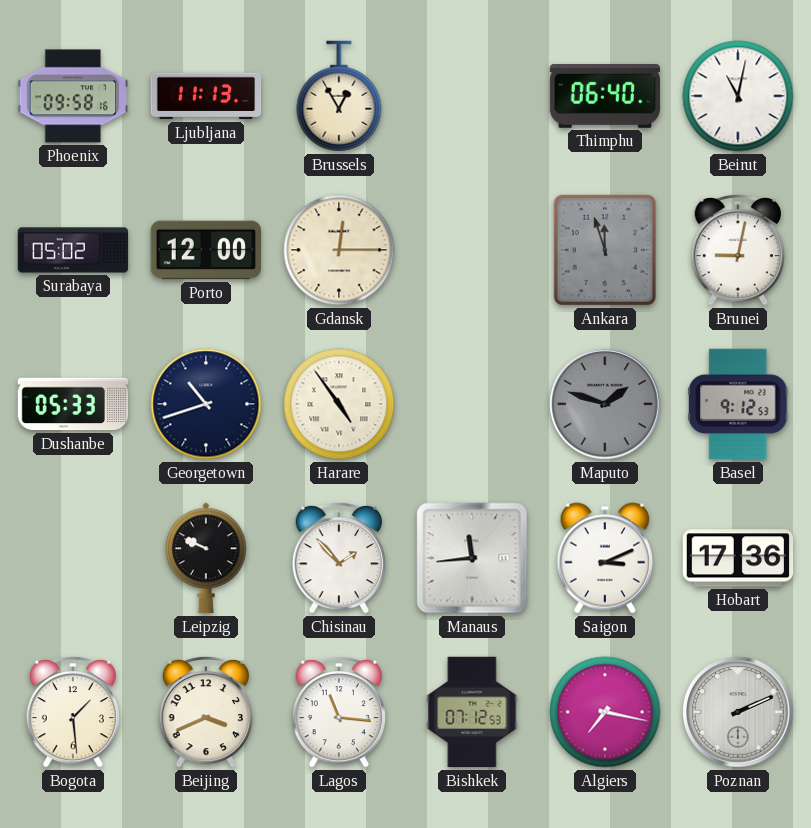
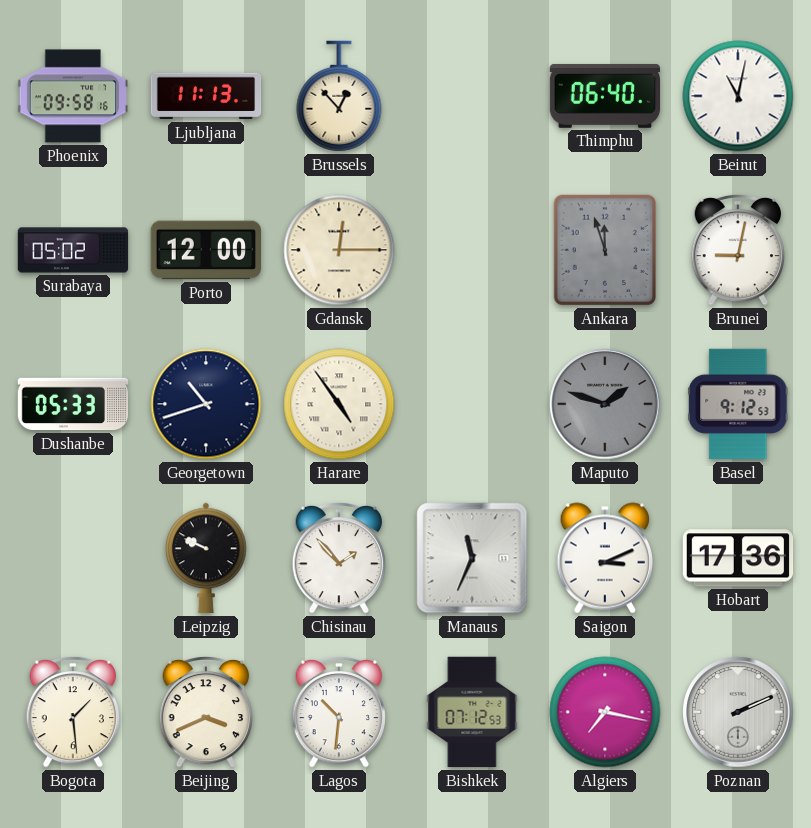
Brussels: 12:55 -> 12:53 (339, 96)
Manaus: 11:44 -> 11:34 (472, 558)
Lagos: 11:16 -> 10:31 (339, 712)
